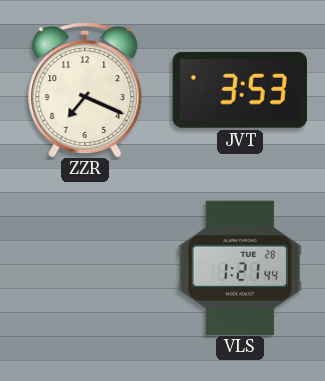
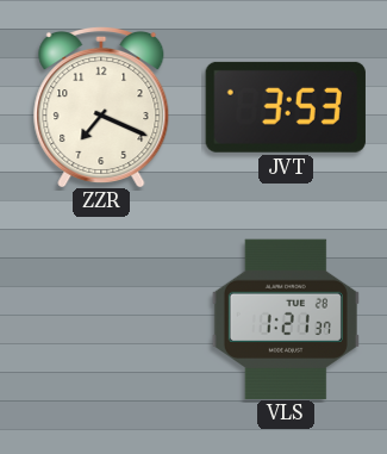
VLS: 1:21:44 -> 1:21:37 (286, 318)
